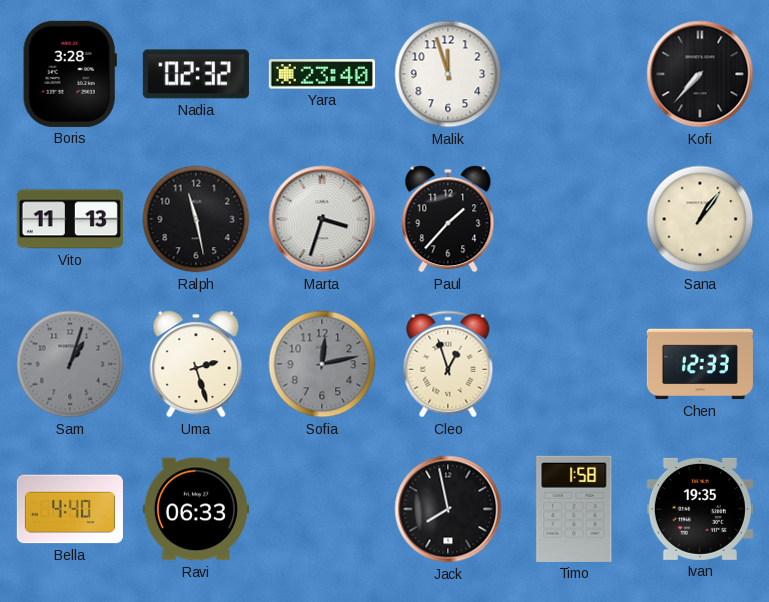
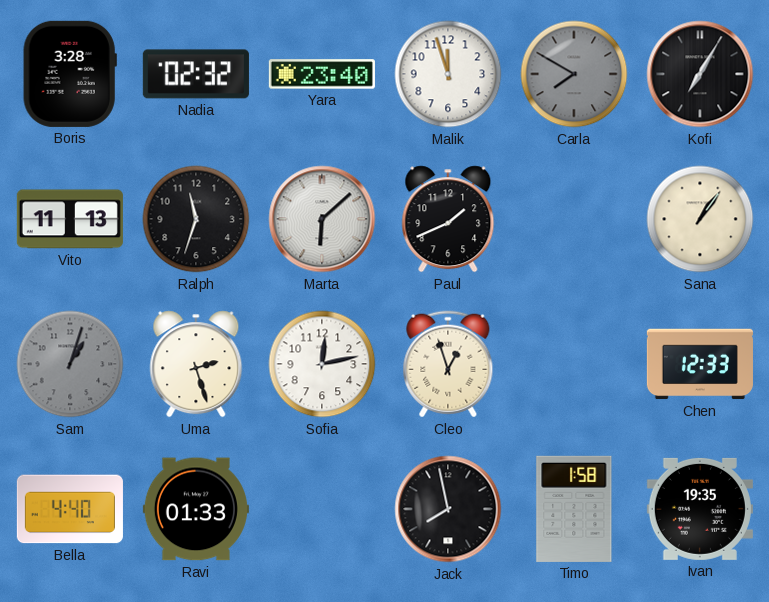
Carla: none -> 7:50 (574, 74)
Kofi: 7:37 -> 7:05 (700, 74)
Ralph: 11:28 -> 11:33 (196, 219)
Marta: 3:33 -> 6:08 (322, 219)
Paul: 1:37 -> 1:41 (448, 219)
Sofia dial: grey -> white (322, 364)
Ravi: 06:33 -> 01:33 (196, 509)
